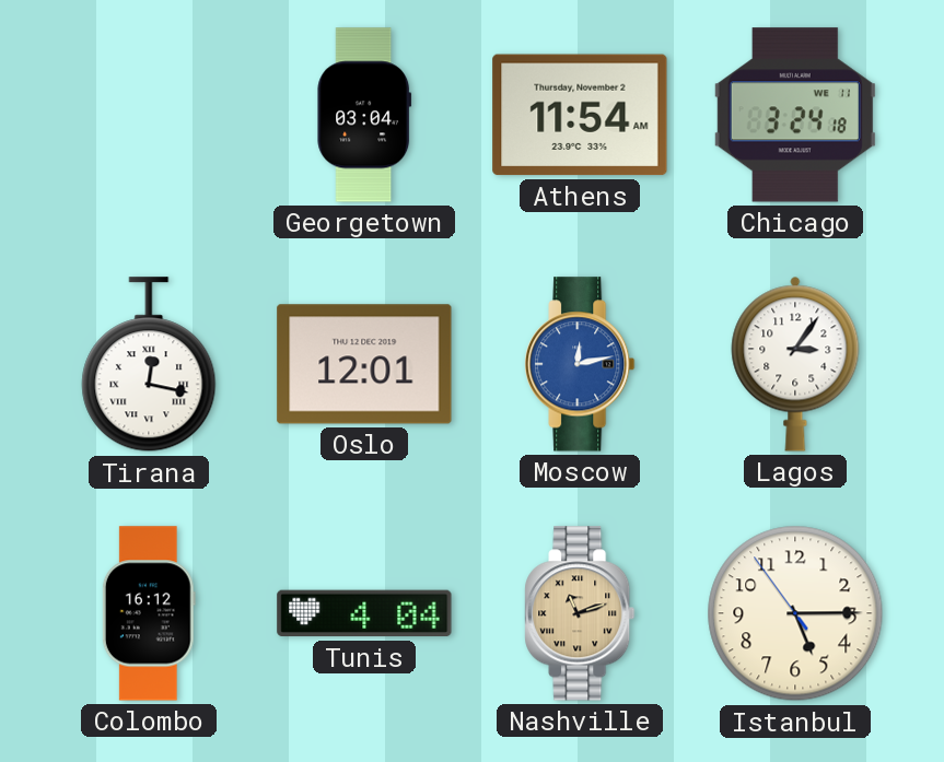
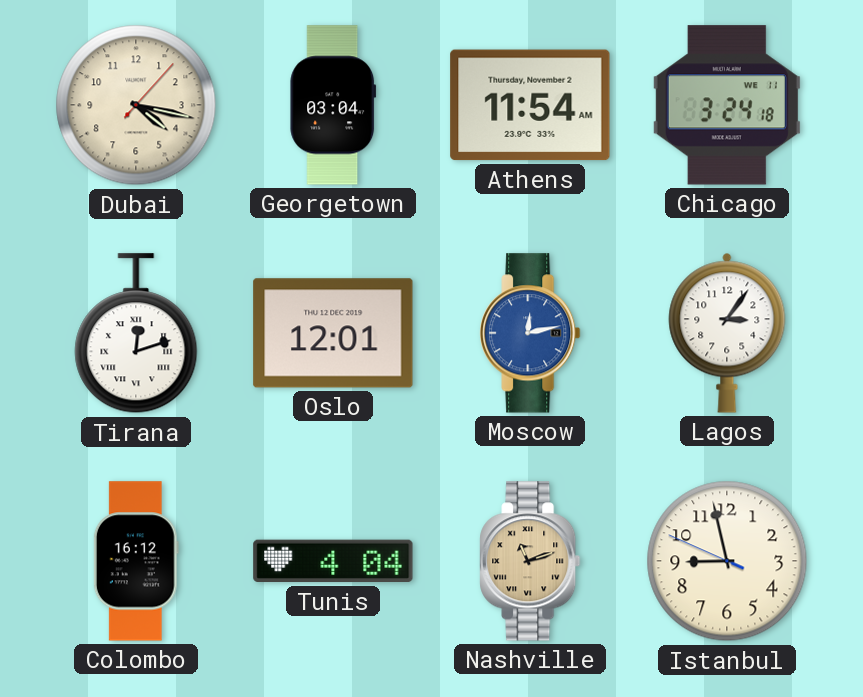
Dubai: none -> 4:17 (136, 105)
Tirana: 12:17 -> 12:12 (136, 334)
Istanbul: 5:14 -> 8:57 (727, 561)
